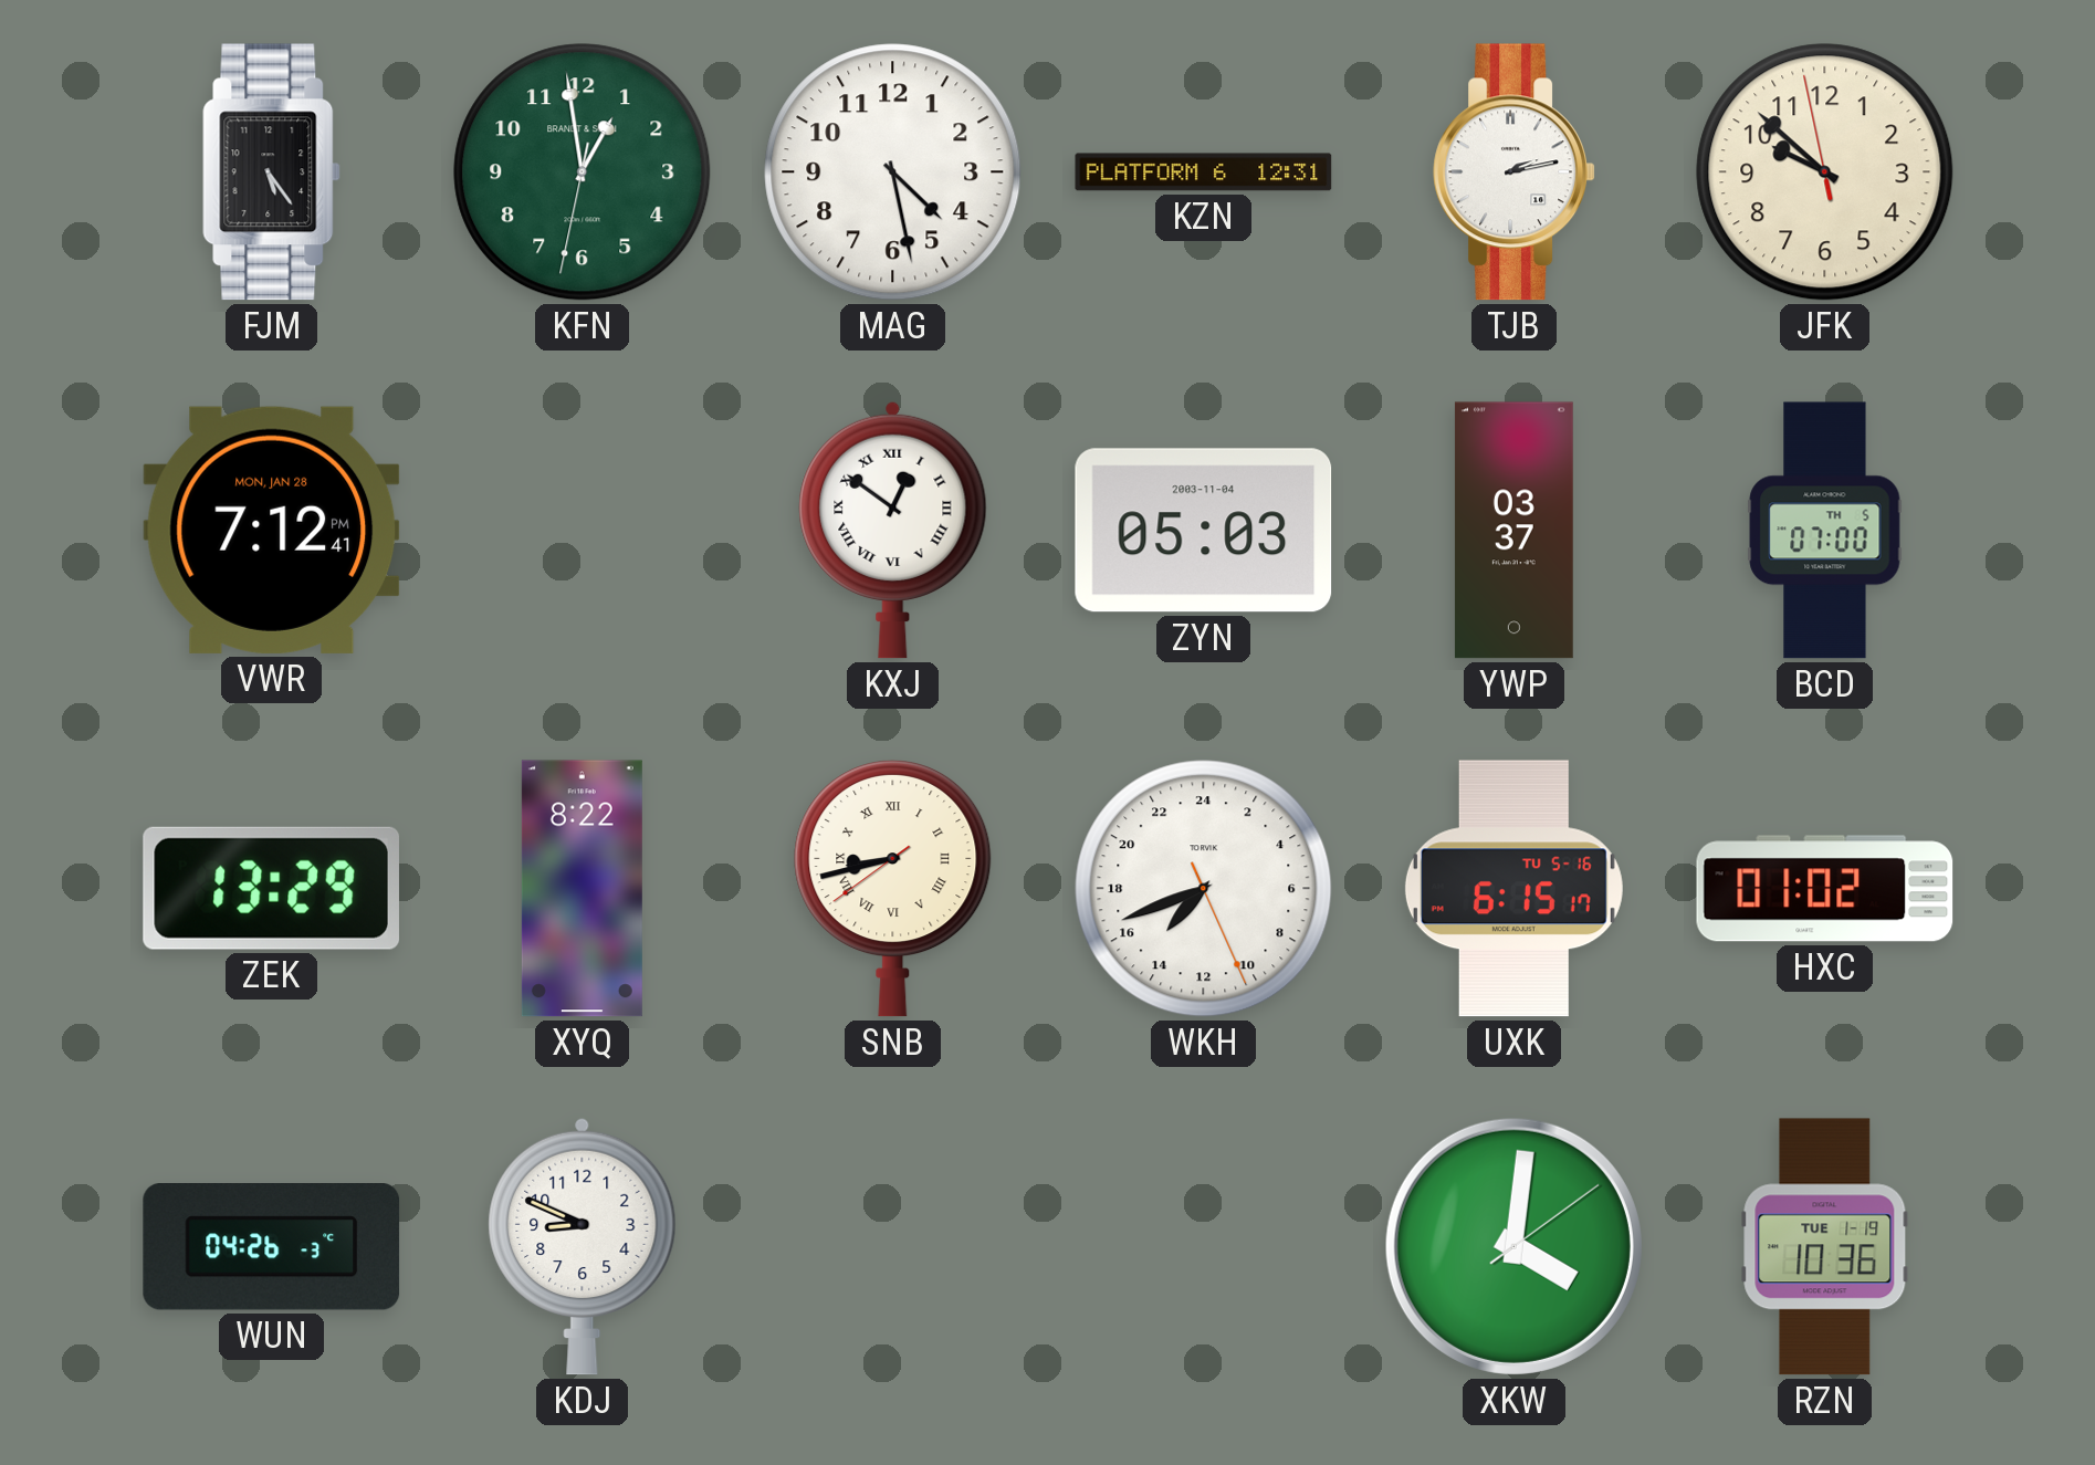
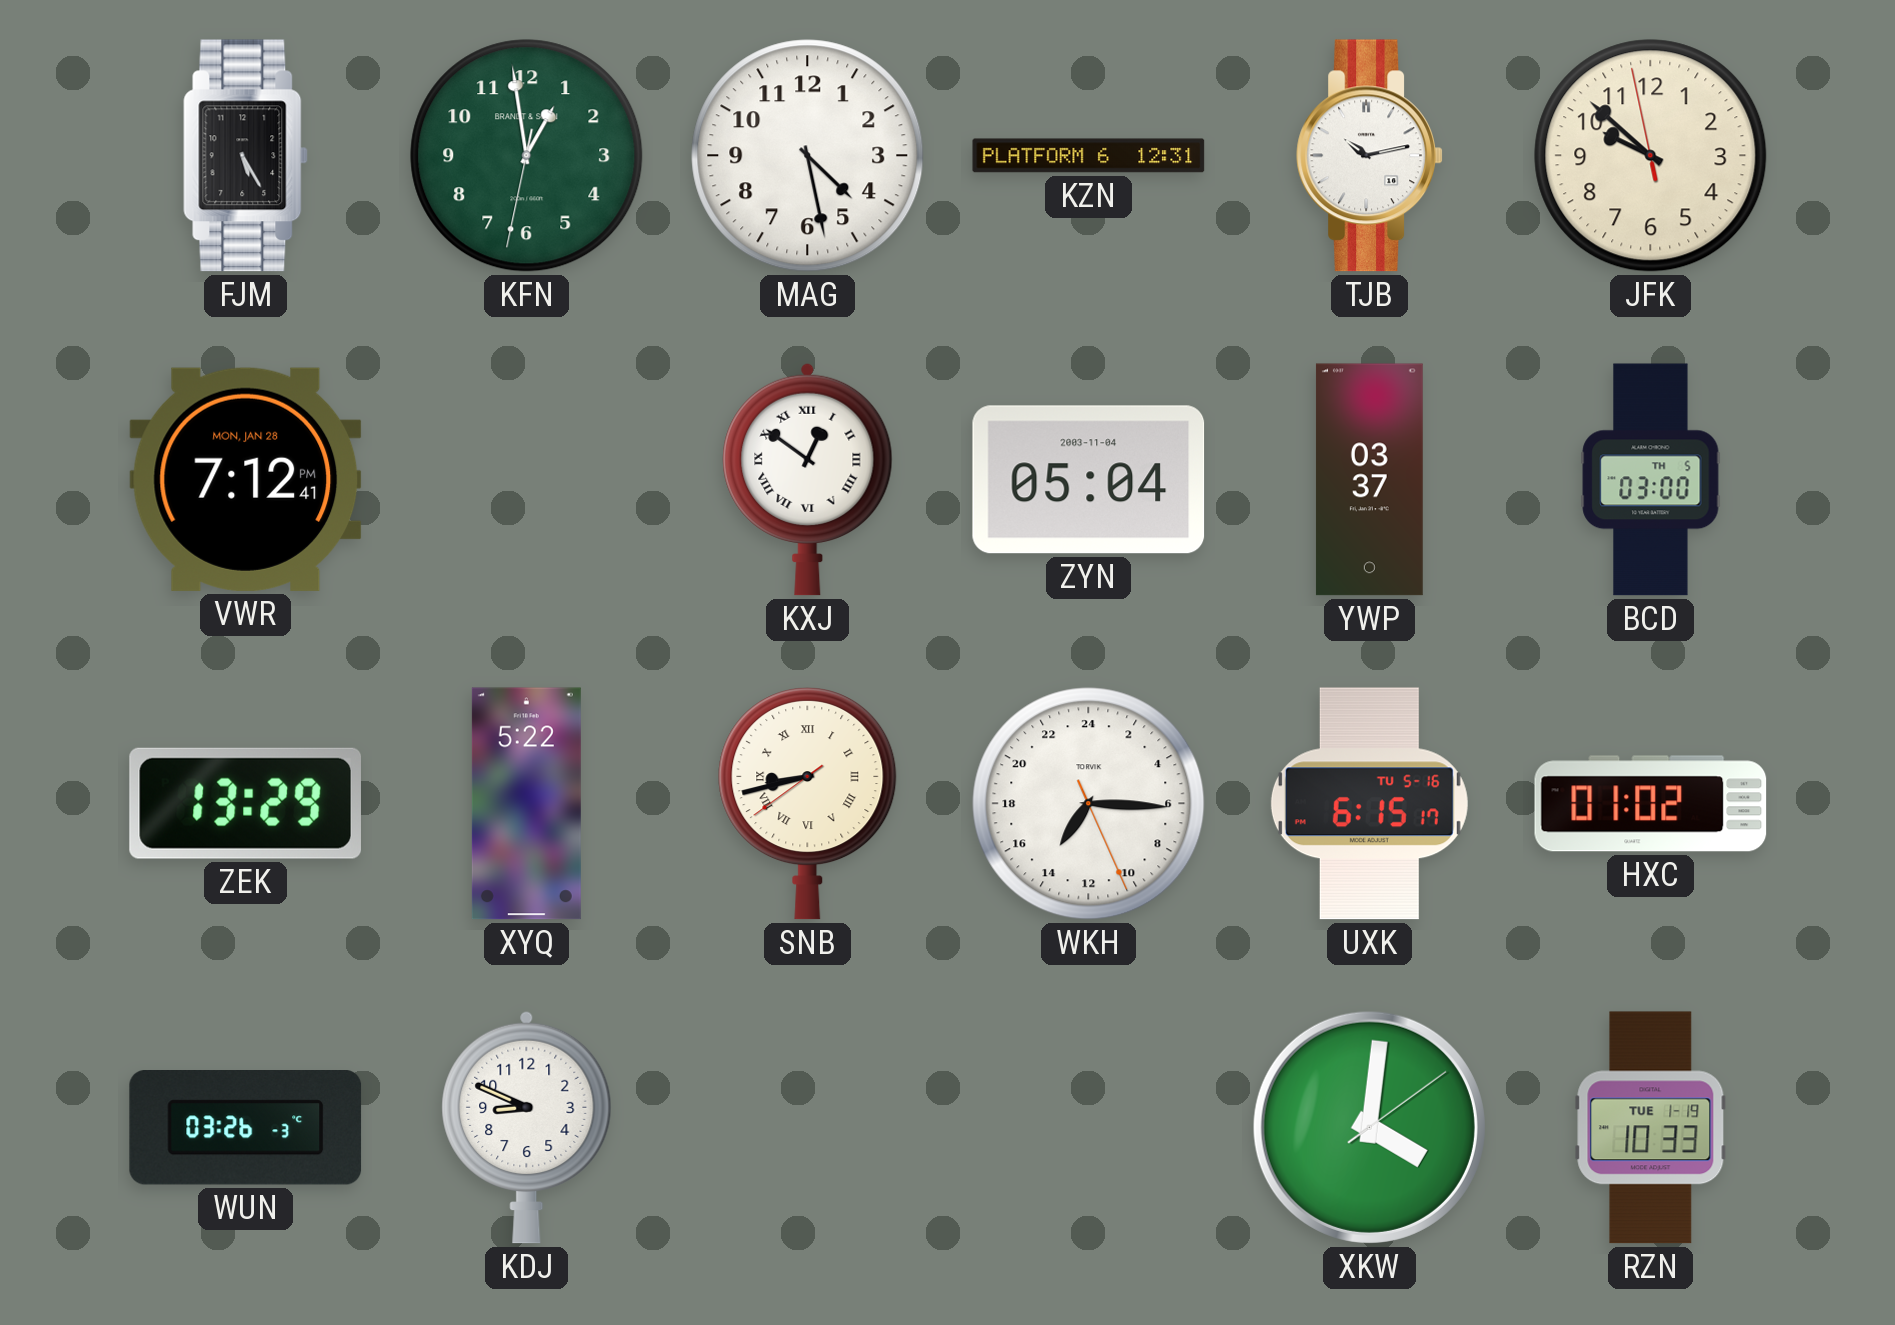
FJM: 5:24 -> 5:25 (246, 156)
TJB: 2:13 -> 10:13 (1369, 156)
ZYN: 05:03 -> 05:04 (1089, 480)
BCD: 07:00 -> 03:00 (1651, 480)
XYQ: 8:22 -> 5:22 (526, 804)
WKH: 14:41 -> 14:15 (1089, 804)
WUN: 04:26 -> 03:26 (246, 1128)
RZN: 10:36 -> 10:33 (1651, 1128)
